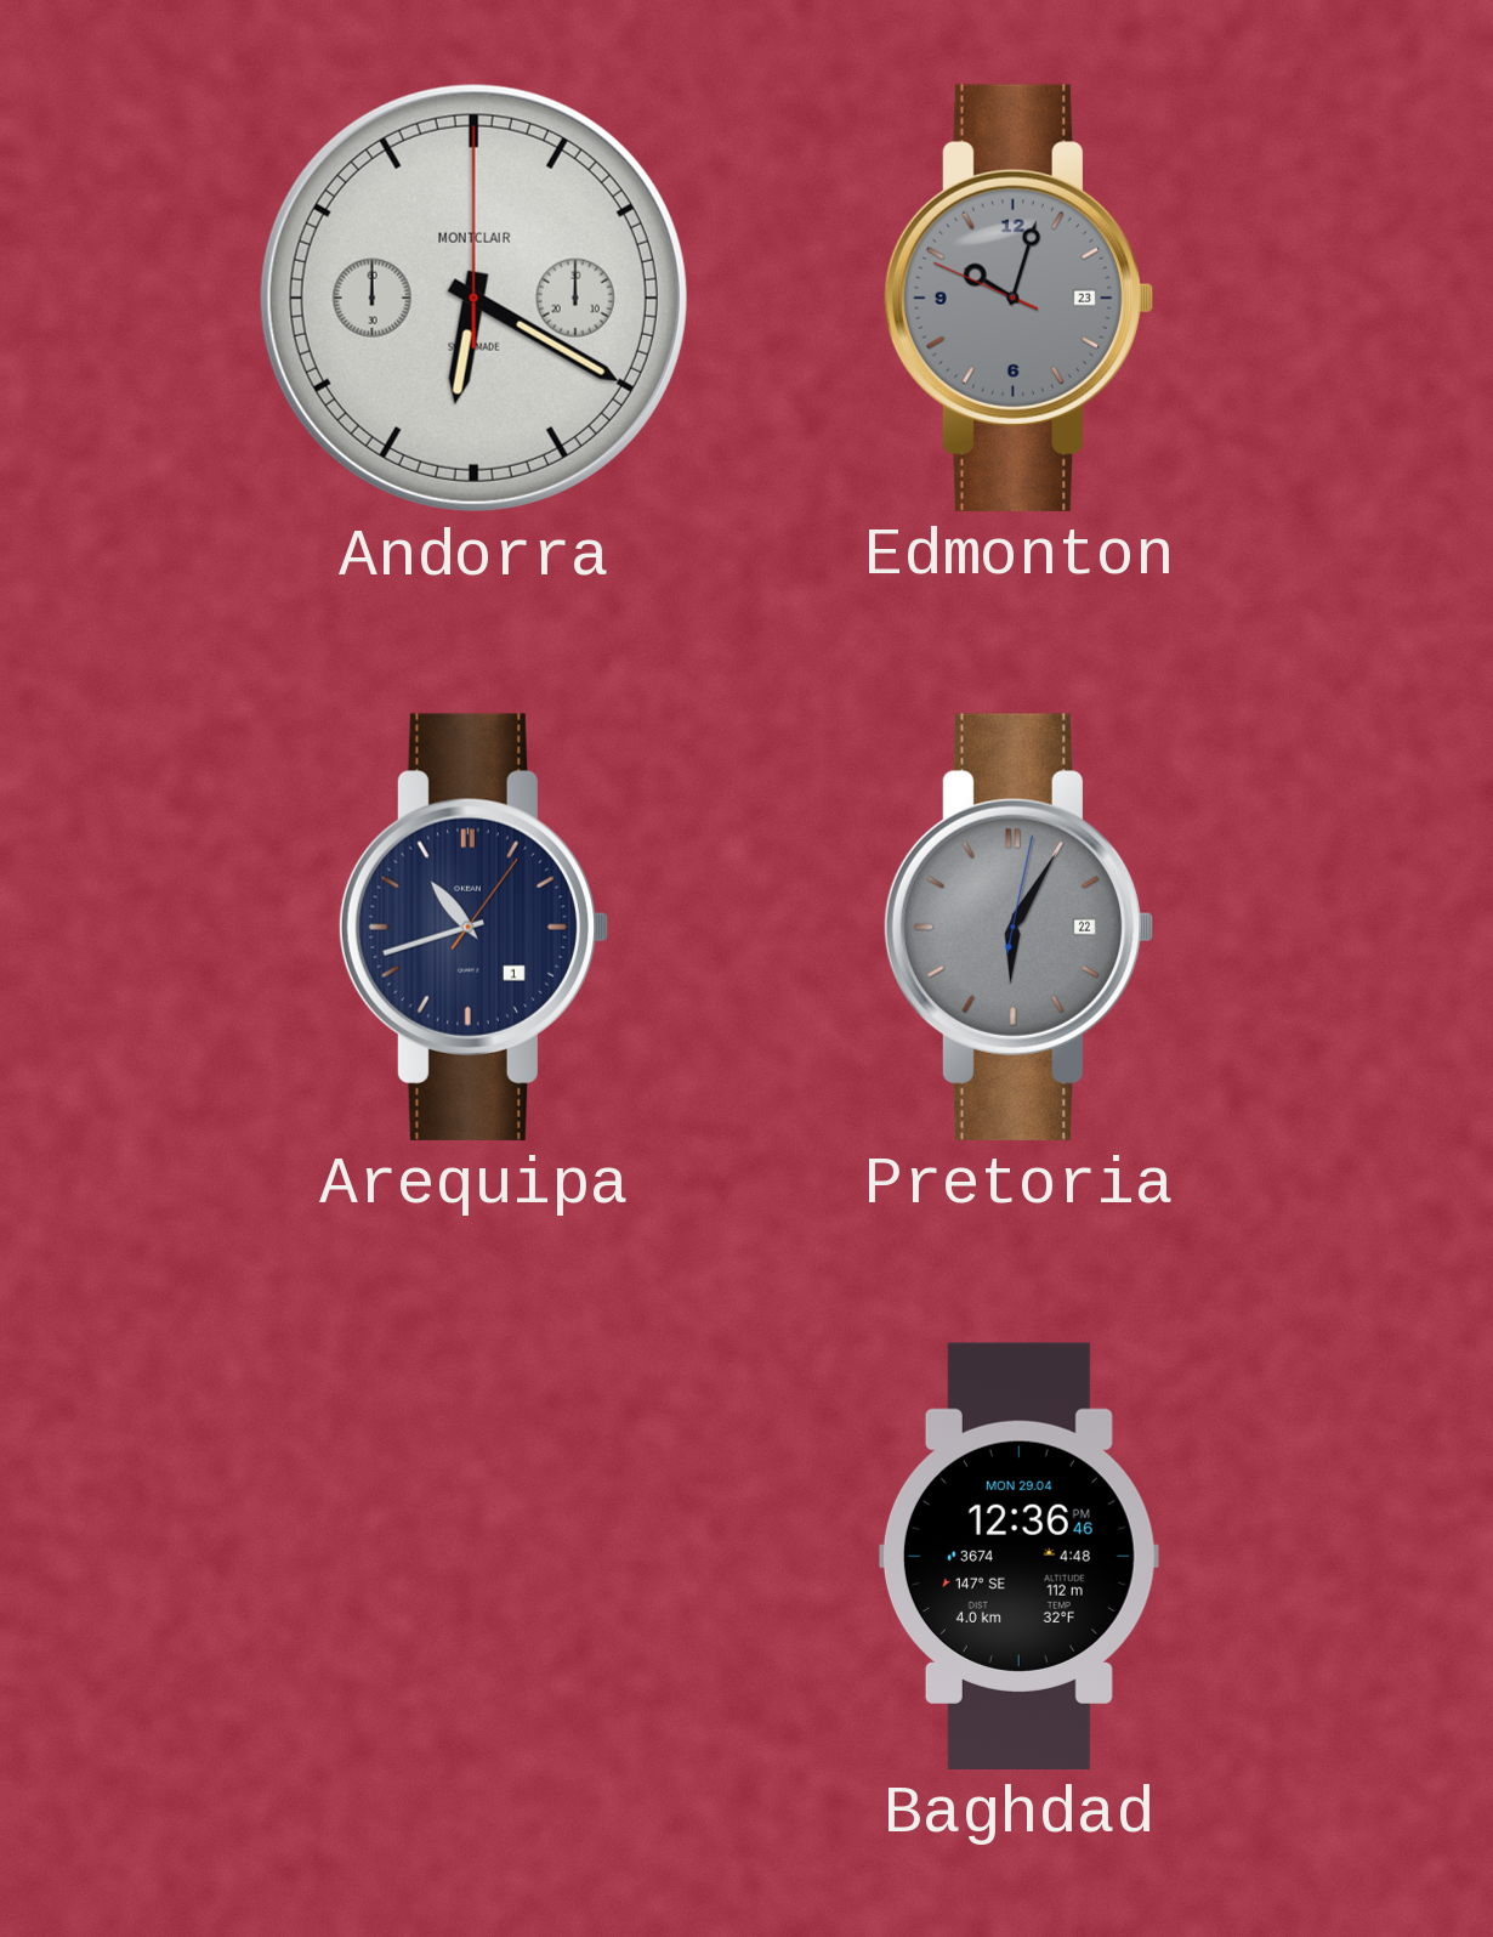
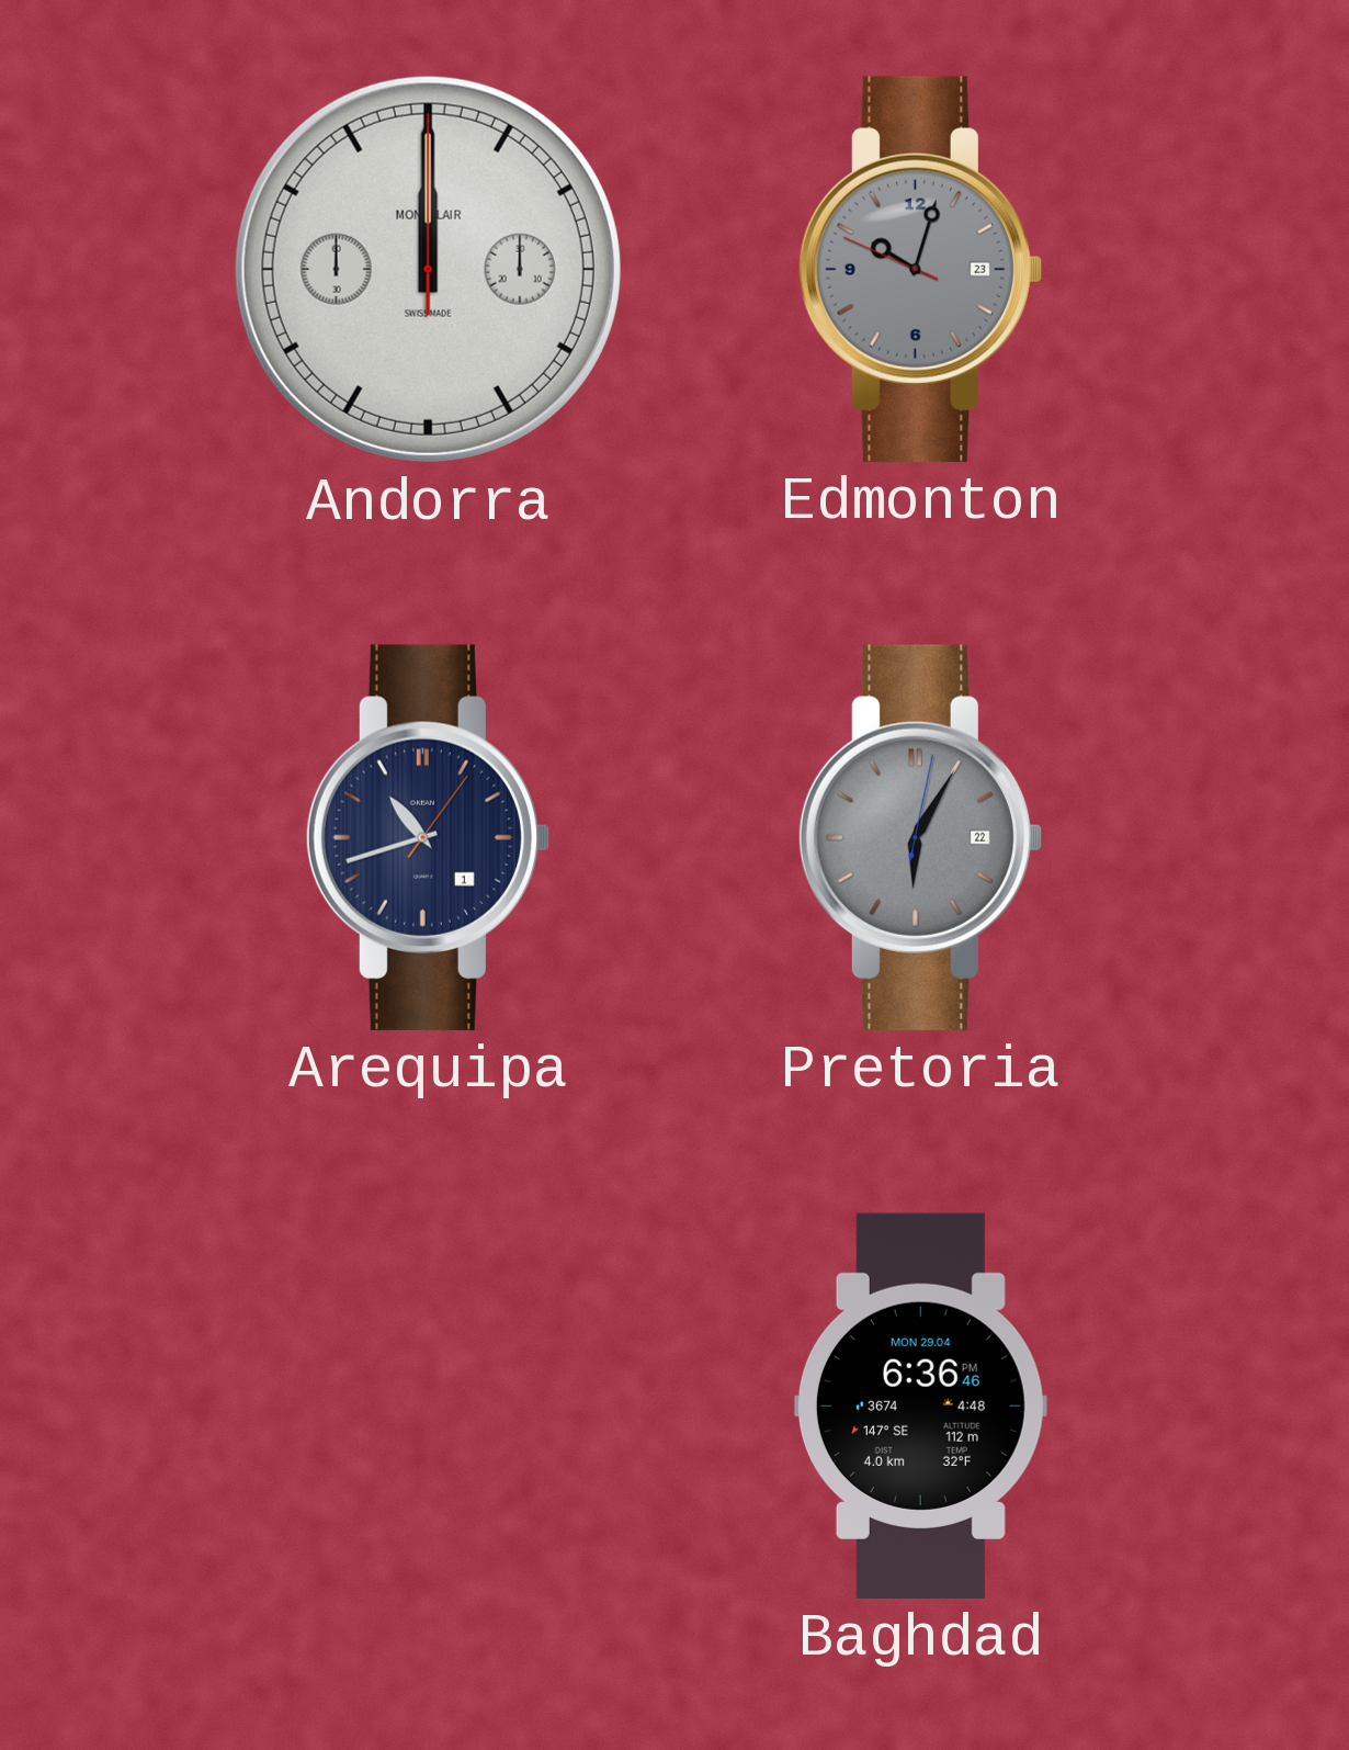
Andorra: 6:20 -> 12:00 (428, 269)
Baghdad: 12:36 -> 6:36 (920, 1405)
